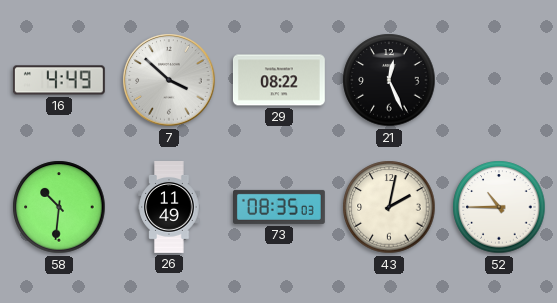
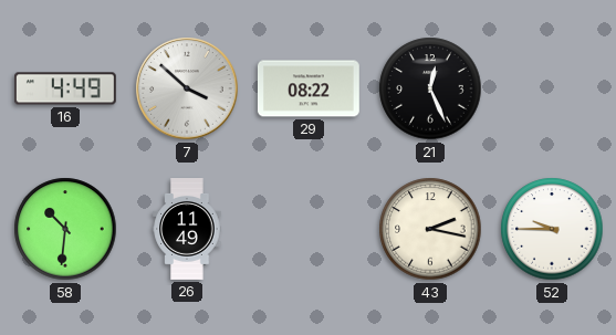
73: 08:35 -> none (280, 207)
43: 2:02 -> 2:17 (430, 229)
52: 10:45 -> 9:45 (552, 229)
